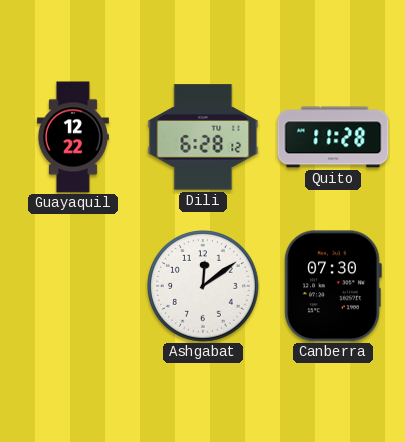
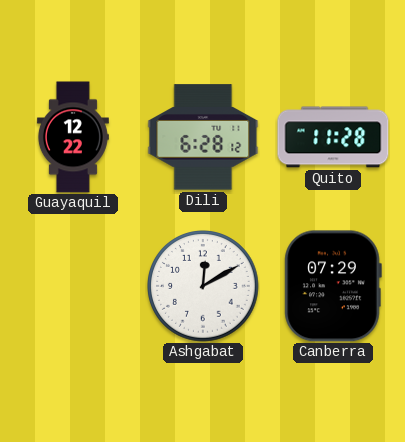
Ashgabat: 12:09 -> 12:10 (203, 286)
Canberra: 07:30 -> 07:29 (333, 286)
